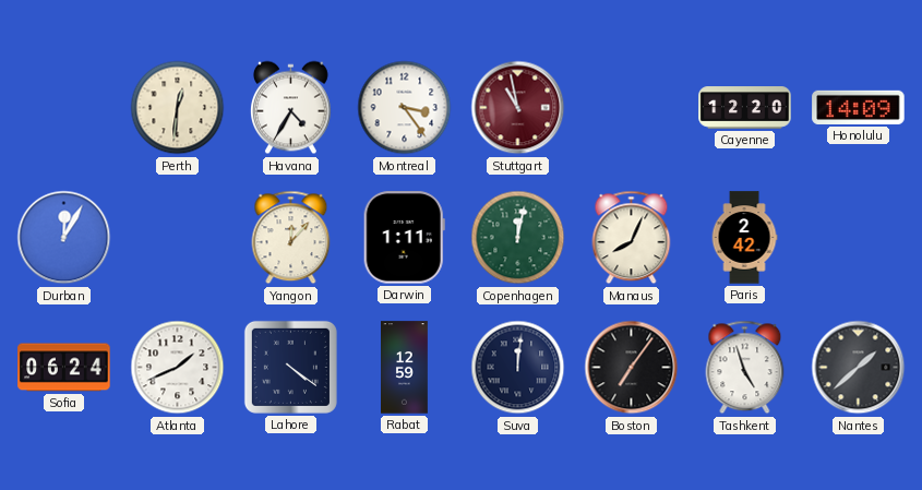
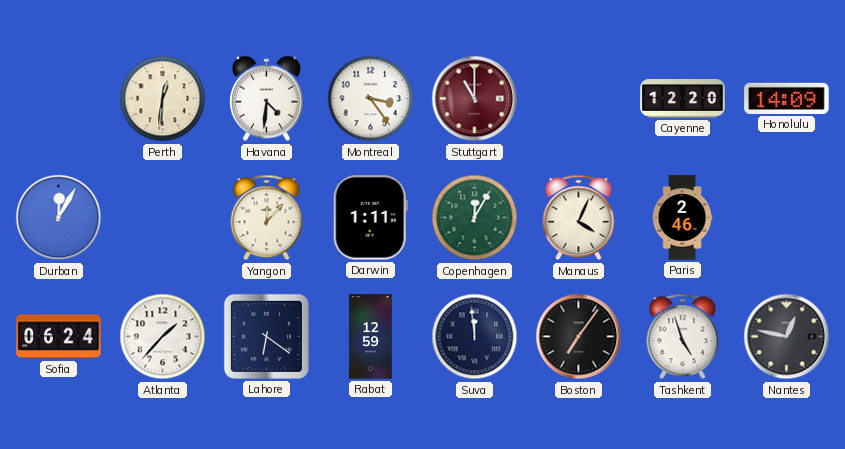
Havana: 4:35 -> 4:31 (266, 99)
Stuttgart: 10:58 -> 11:00 (475, 99)
Copenhagen: 12:02 -> 12:05 (475, 218)
Manaus: 8:04 -> 4:04 (579, 218)
Paris: 2:42 -> 2:46 (682, 218)
Atlanta: 1:41 -> 1:37 (163, 337)
Lahore: 4:21 -> 6:21 (266, 336)
Suva: 12:01 -> 11:59 (475, 337)
Nantes: 1:38 -> 12:47 (787, 337)
